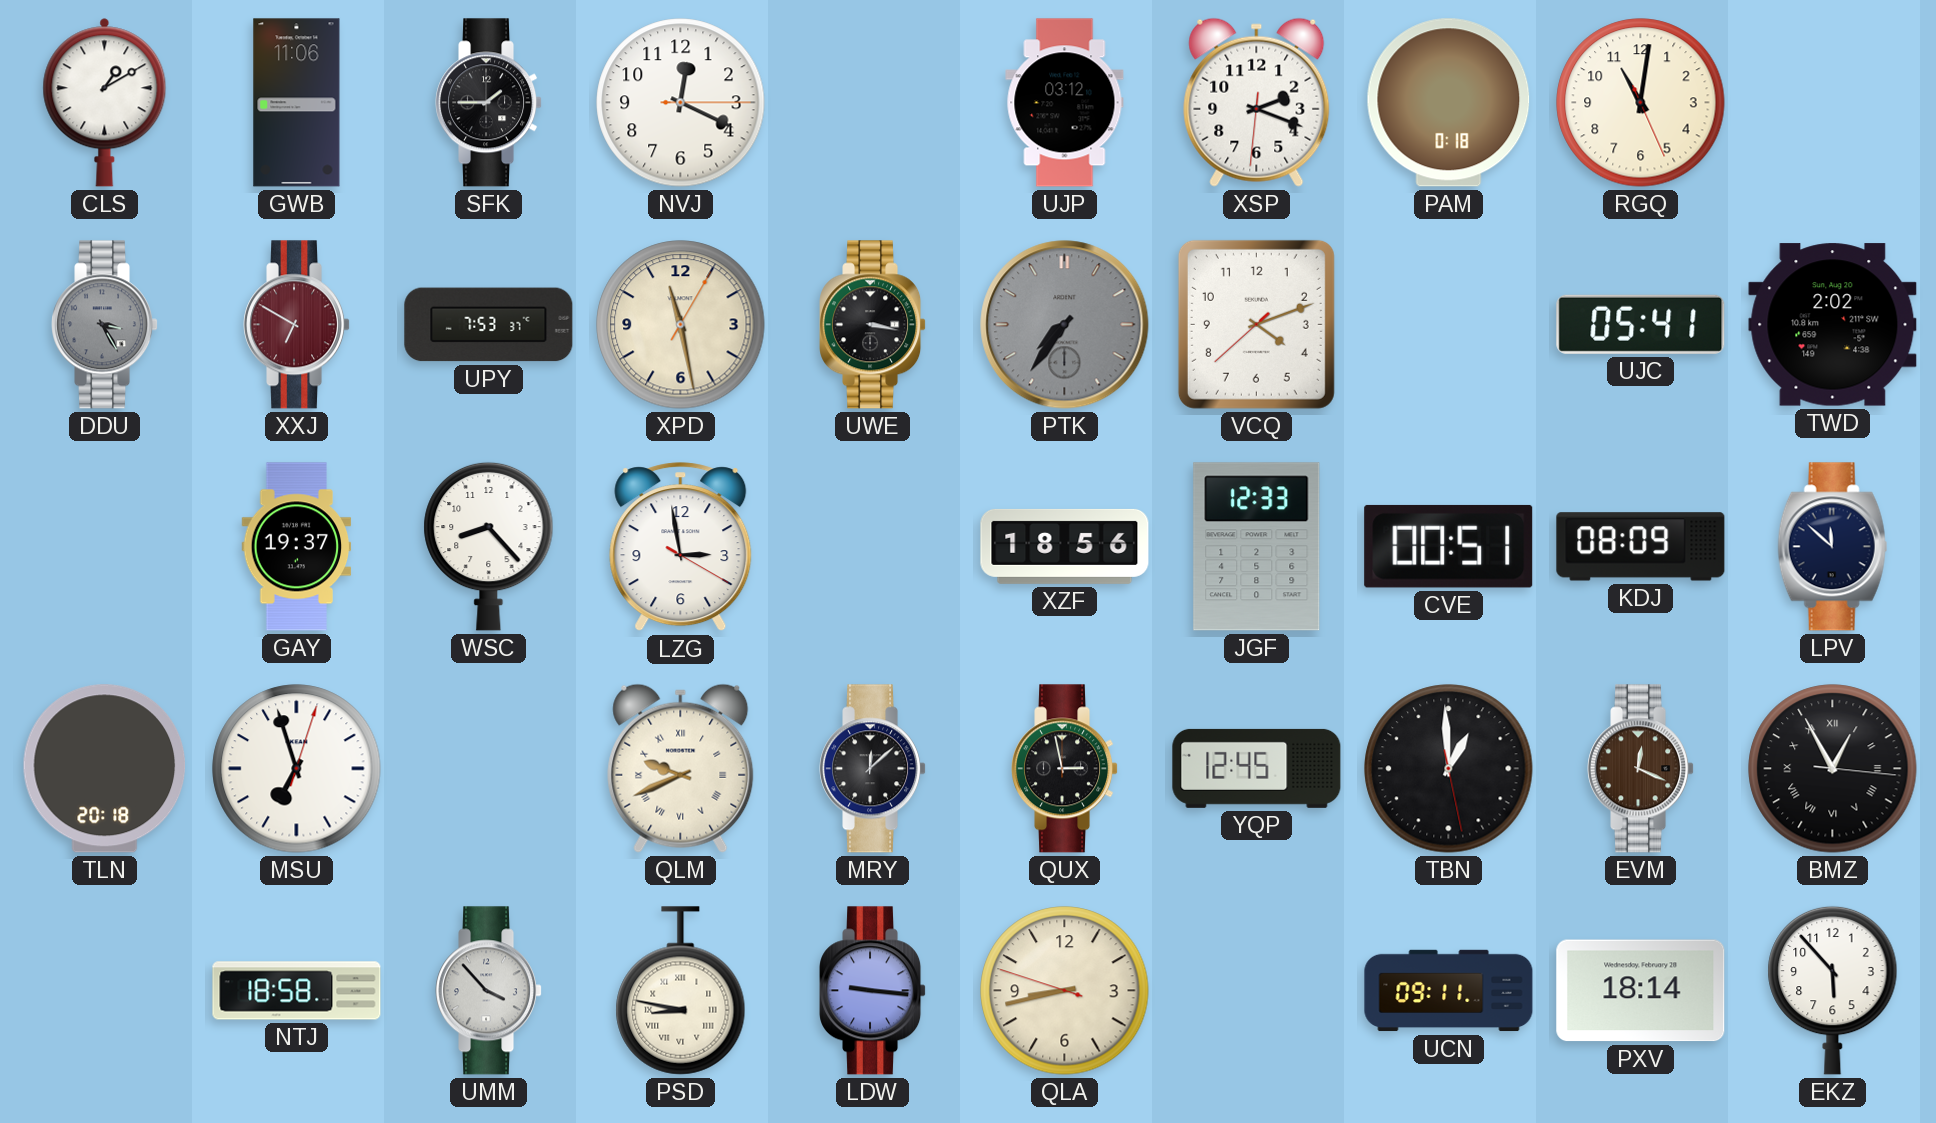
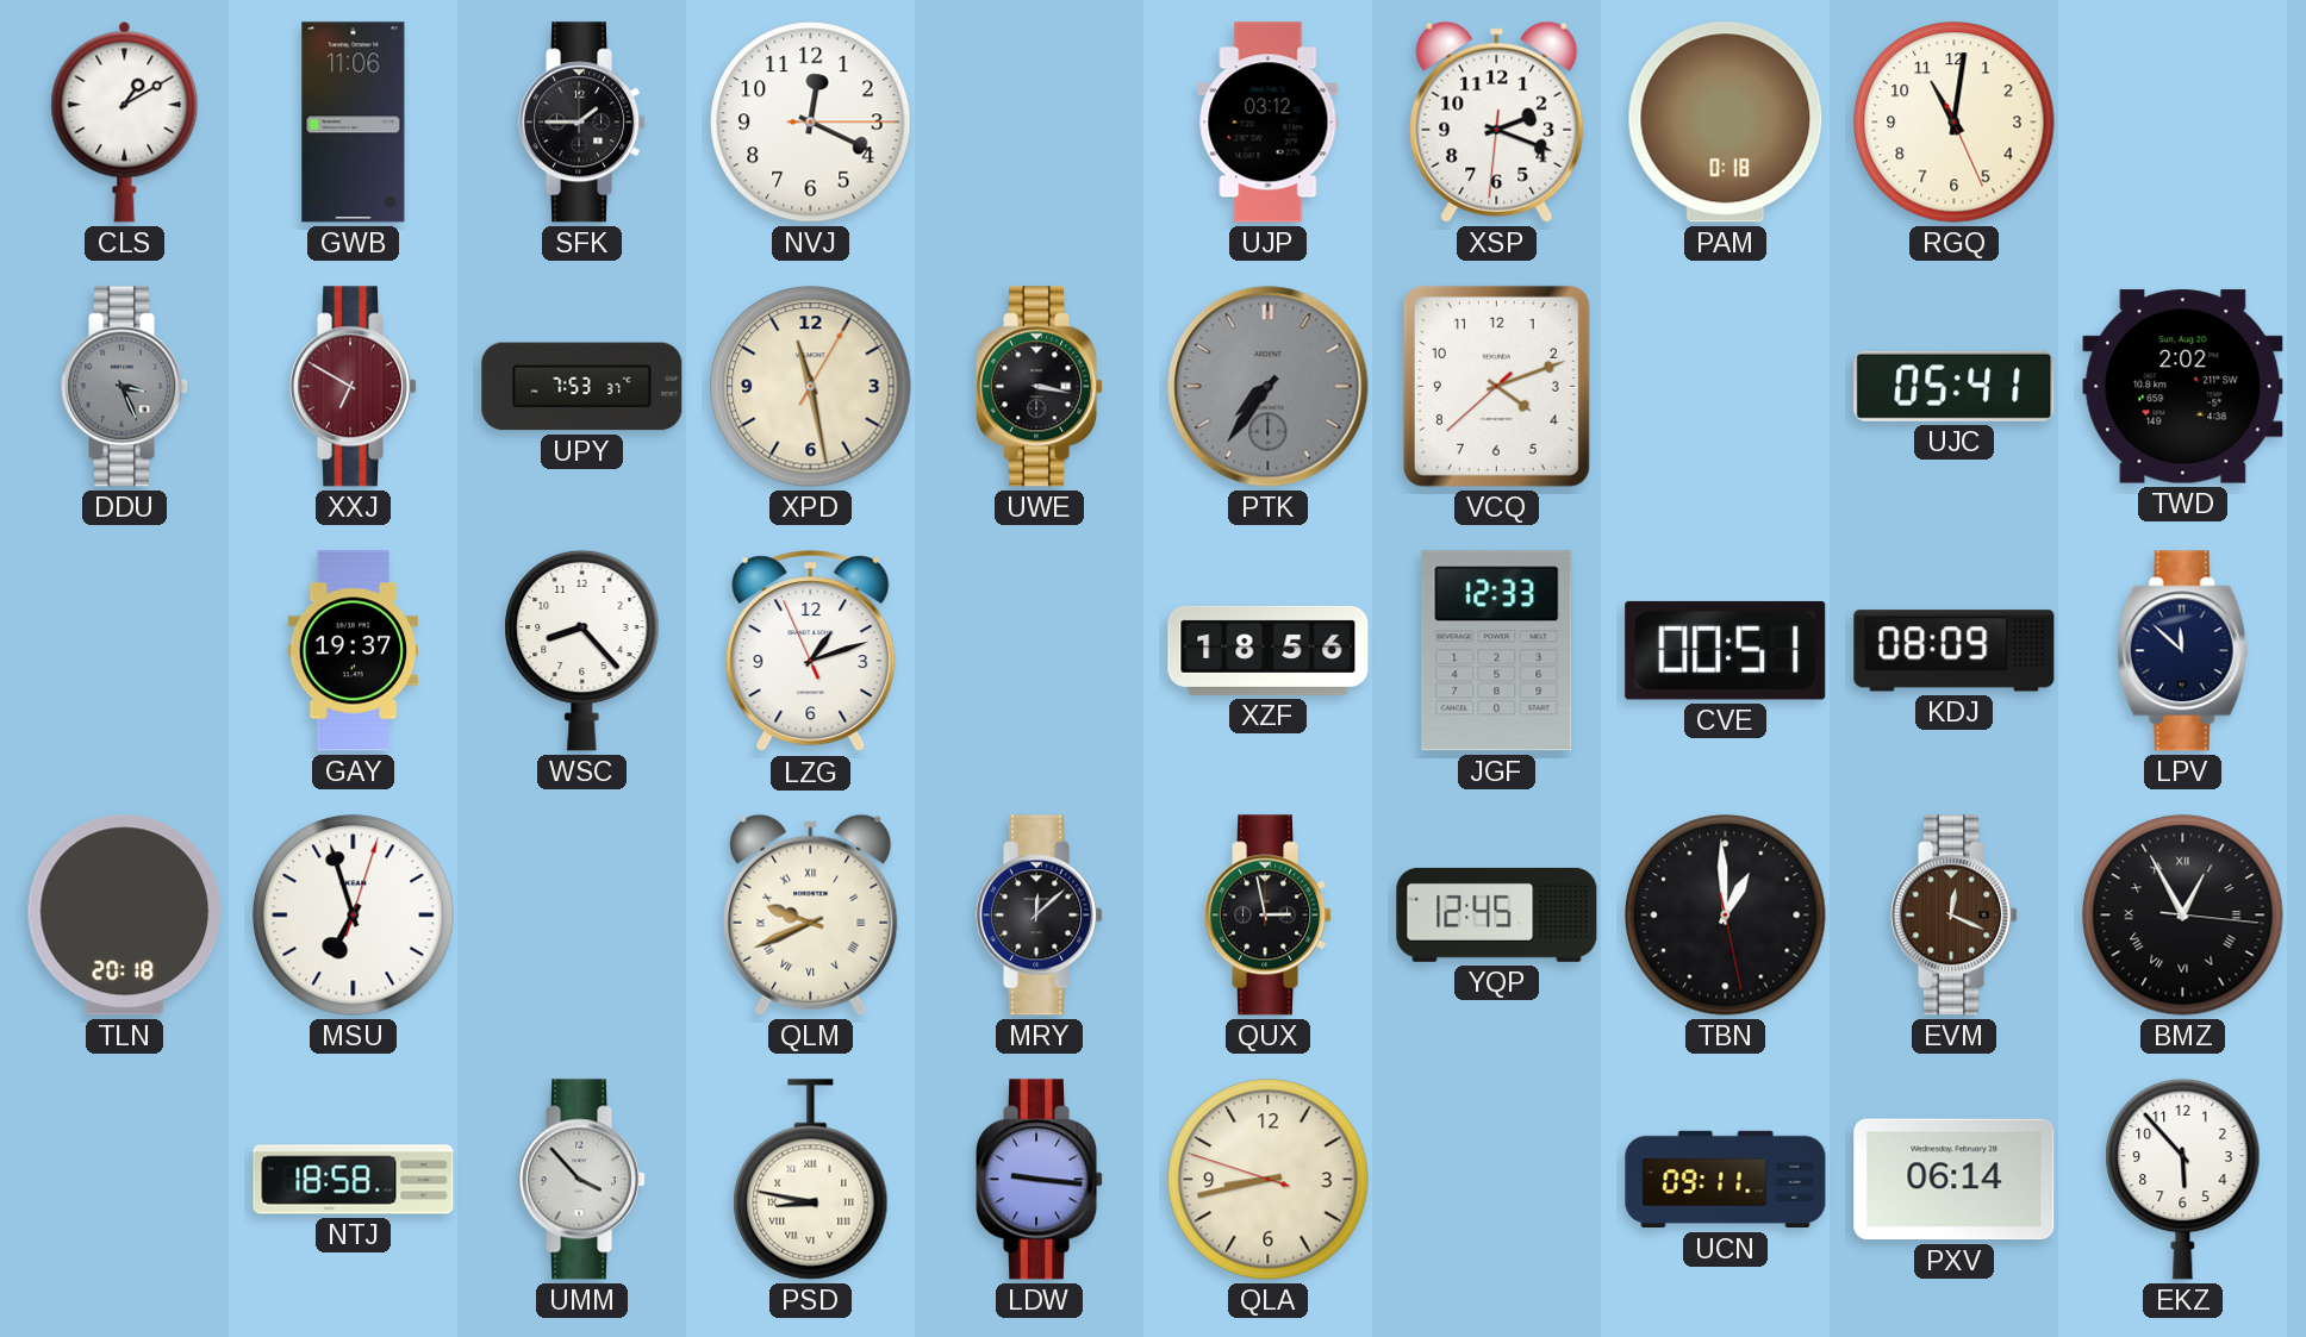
DDU: 3:25 -> 3:26 (125, 387)
LZG: 2:58 -> 1:11 (811, 651)
PXV: 18:14 -> 06:14 (1955, 1180)
